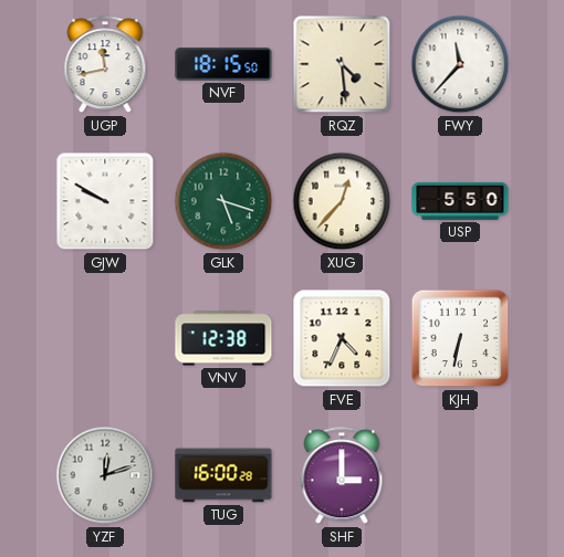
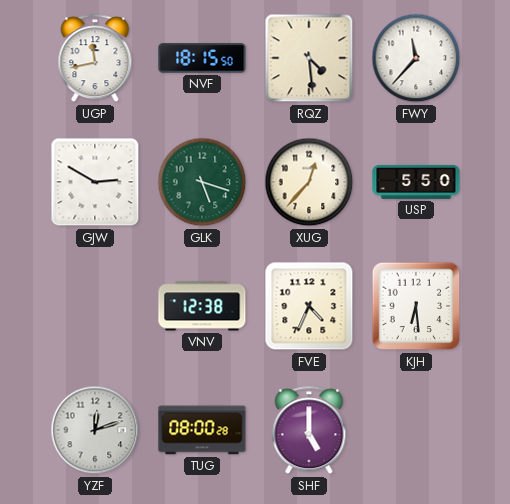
GJW: 9:50 -> 2:50 (95, 182)
KJH: 6:32 -> 6:29 (416, 306)
TUG: 16:00 -> 08:00 (202, 430)
SHF: 3:00 -> 5:00 (309, 431)
